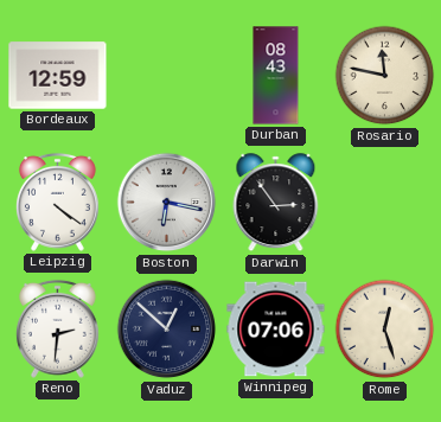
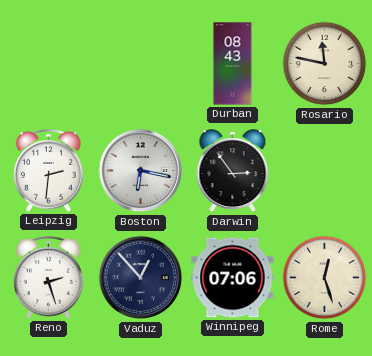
Bordeaux: 12:59 -> none (58, 76)
Leipzig: 4:21 -> 2:31 (48, 170)
Reno: 2:31 -> 2:27 (48, 277)
Vaduz: 12:52 -> 12:53 (141, 278)
